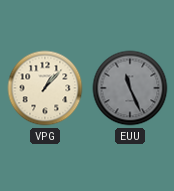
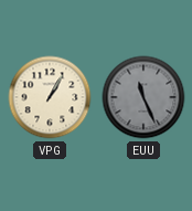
VPG: 1:07 -> 1:05 (50, 97)
